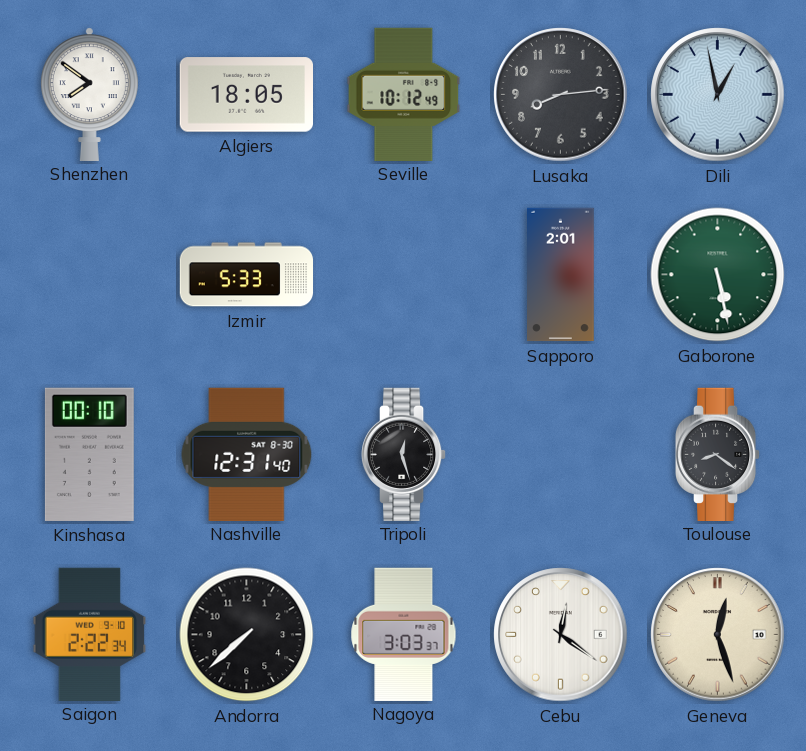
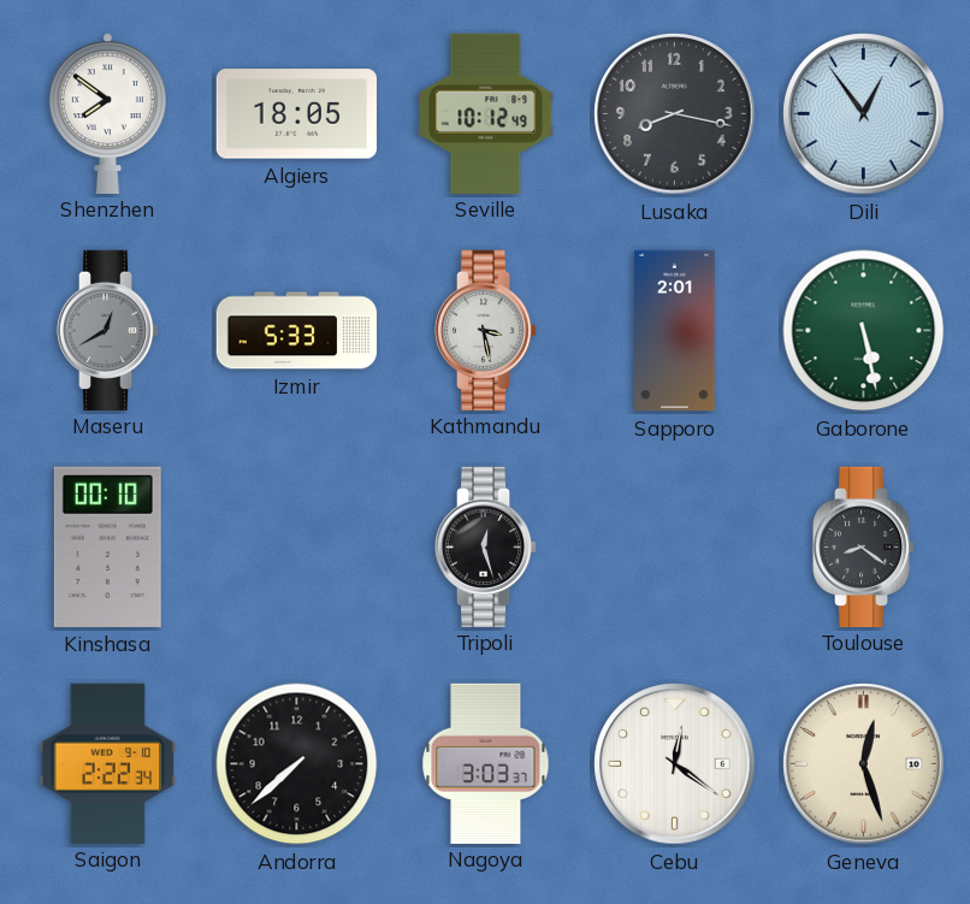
Lusaka: 8:14 -> 8:17 (675, 114)
Dili: 12:58 -> 12:54 (864, 114)
Maseru: none -> 12:40 (108, 330)
Kathmandu: none -> 3:28 (486, 330)
Nashville: 12:31 -> none (247, 454)
